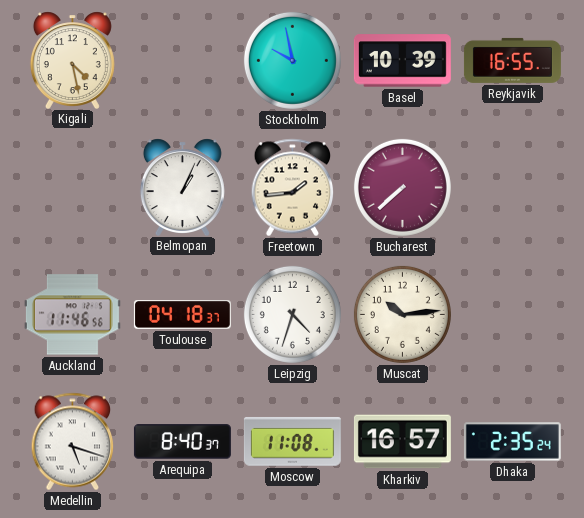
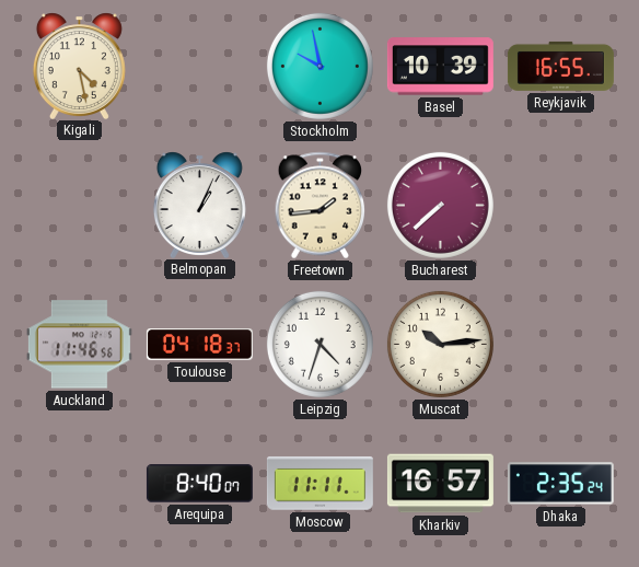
Medellin: 5:18 -> none (73, 442)
Arequipa: 8:40:37 -> 8:40:07 (199, 484)
Moscow: 11:08 -> 11:11 (319, 483)
